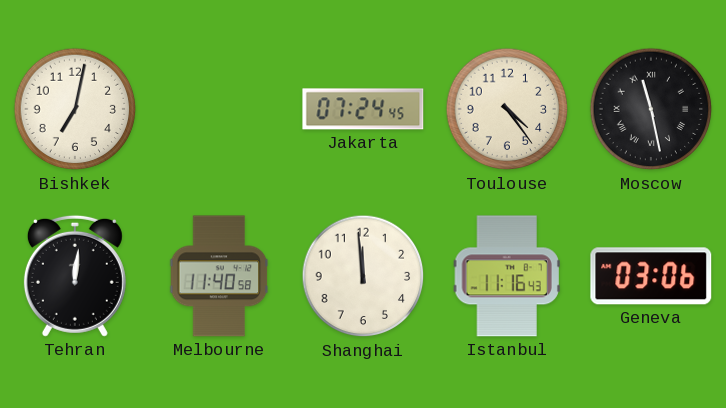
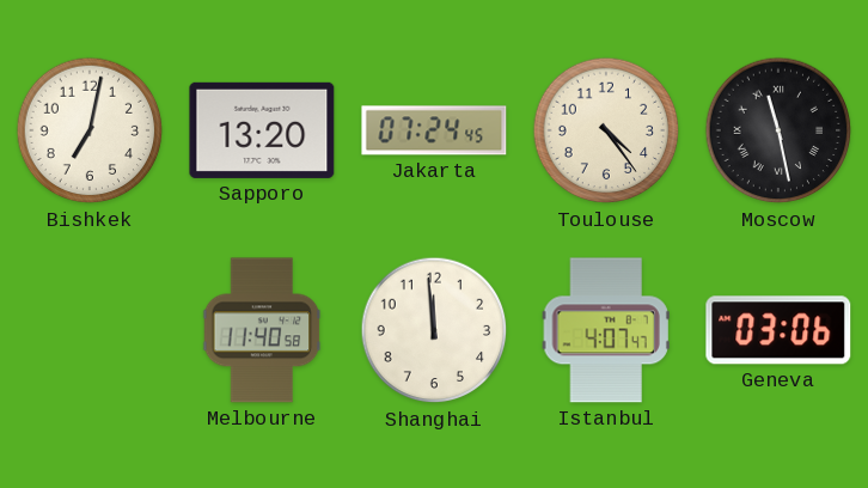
Sapporo: none -> 13:20 (262, 130)
Tehran: 12:01 -> none (75, 276)
Istanbul: 11:16 -> 4:07 (606, 330)
